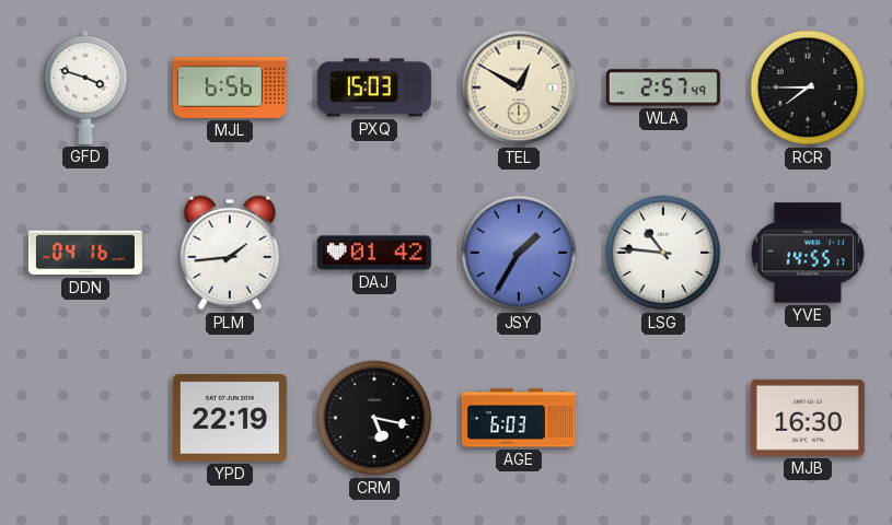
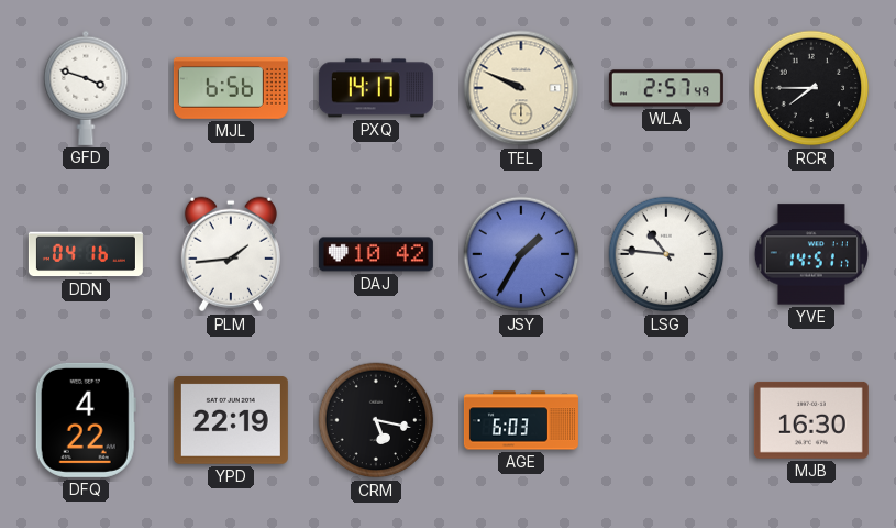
PXQ: 15:03 -> 14:17 (376, 88)
TEL: 12:50 -> 9:49 (521, 88)
DAJ: 01:42 -> 10:42 (376, 254)
YVE: 14:55 -> 14:51 (811, 254)
DFQ: none -> 4:22 (86, 420)
